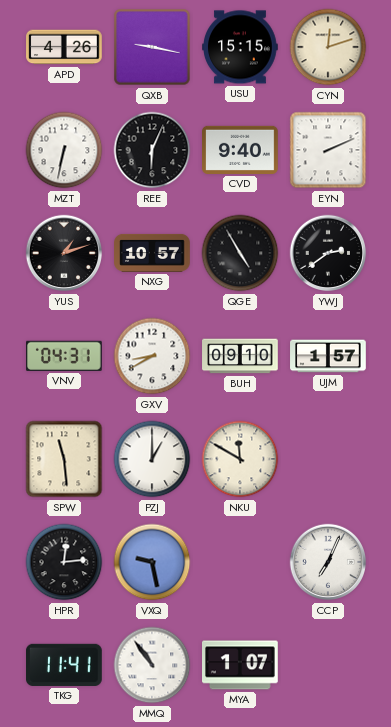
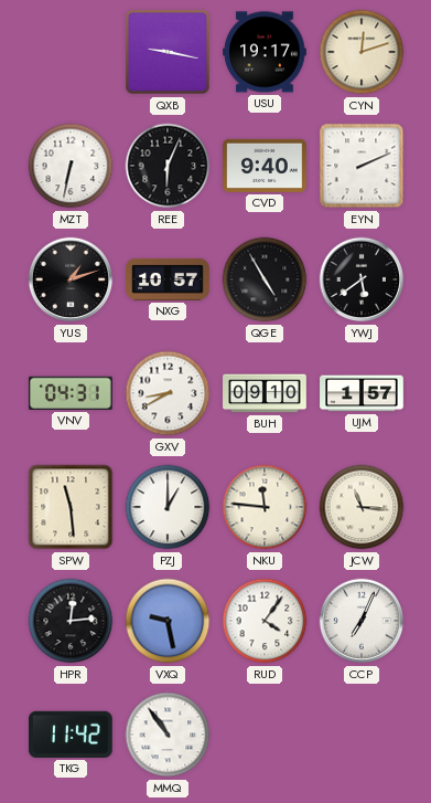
APD: 4:26 -> none (64, 47)
USU: 15:15 -> 19:17 (265, 52)
YWJ: 2:39 -> 5:39 (362, 279)
NKU: 11:50 -> 11:46 (265, 507)
JCW: none -> 11:16 (362, 507)
RUD: none -> 4:06 (265, 621)
TKG: 11:41 -> 11:42 (72, 735)
MYA: 1:07 -> none (241, 665)
